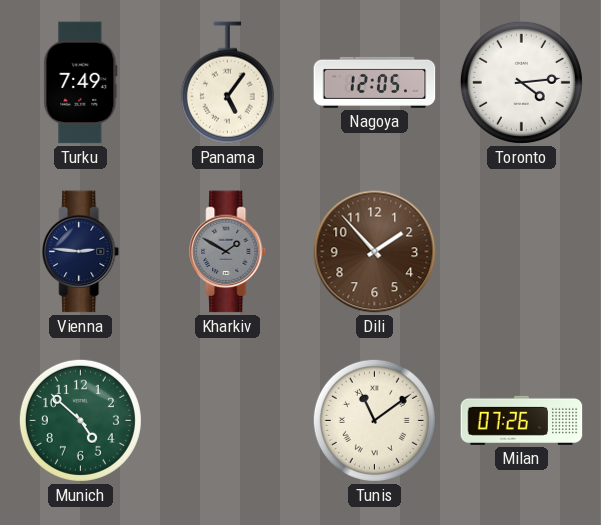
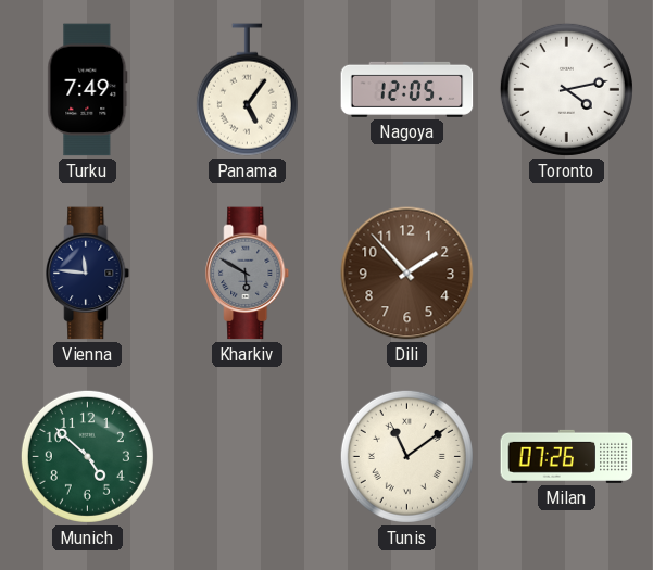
Toronto: 4:14 -> 4:13 (566, 89)
Vienna: 2:46 -> 11:46 (88, 274)
Kharkiv: 1:50 -> 5:50 (248, 274)
